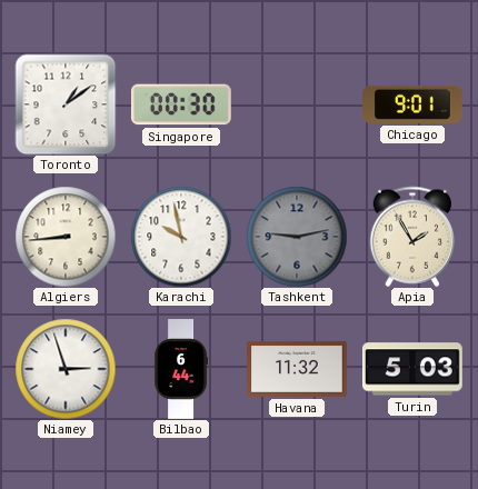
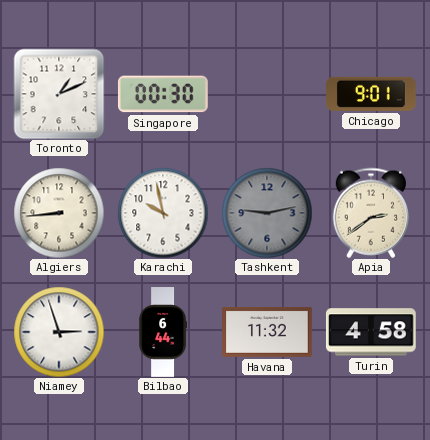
Toronto: 1:09 -> 1:11 (59, 94)
Apia: 1:55 -> 2:39 (371, 213)
Turin: 5:03 -> 4:58 (371, 332)
